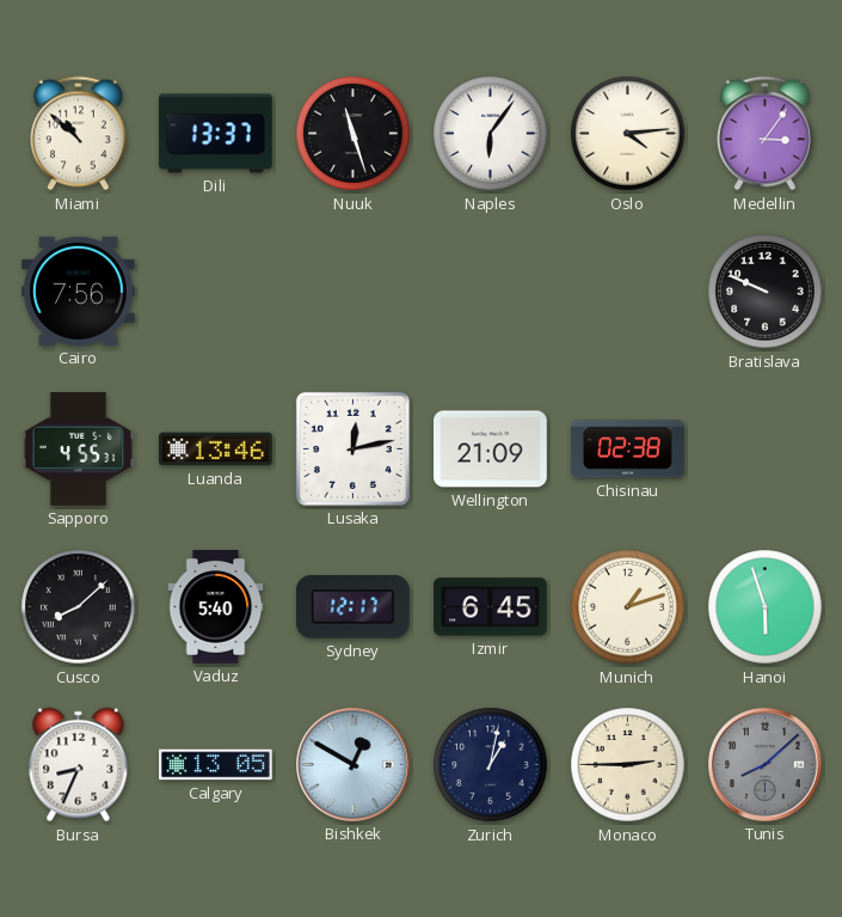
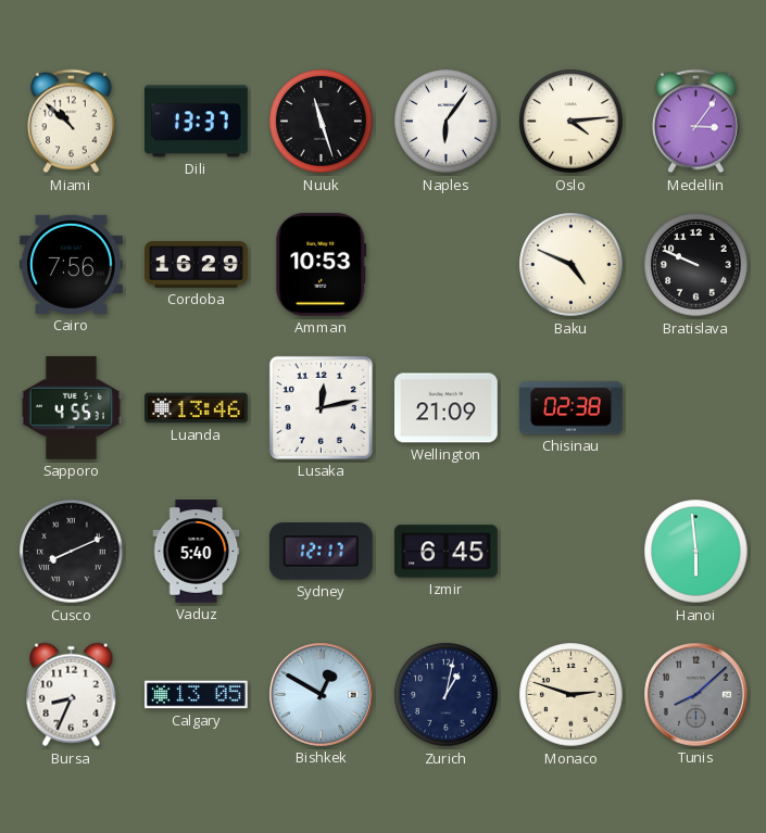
Cordoba: none -> 16:29 (197, 265)
Amman: none -> 10:53 (322, 264)
Baku: none -> 4:49 (572, 265)
Cusco: 8:08 -> 8:11 (72, 552)
Munich: 1:12 -> none (628, 607)
Hanoi: 5:57 -> 5:59 (696, 552)
Monaco: 2:45 -> 2:48 (572, 695)
